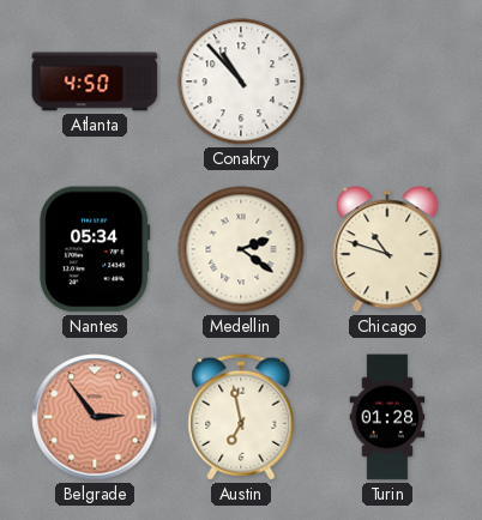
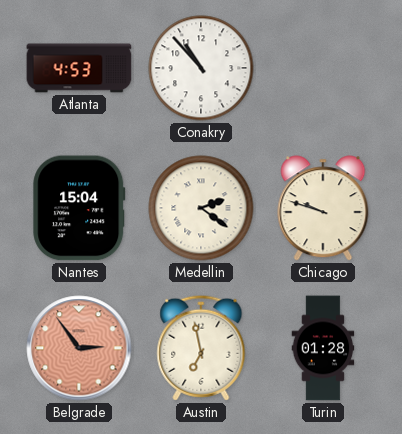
Atlanta: 4:50 -> 4:53 (79, 68)
Nantes: 05:34 -> 15:04 (79, 208)
Chicago: 10:48 -> 9:48 (323, 208)
